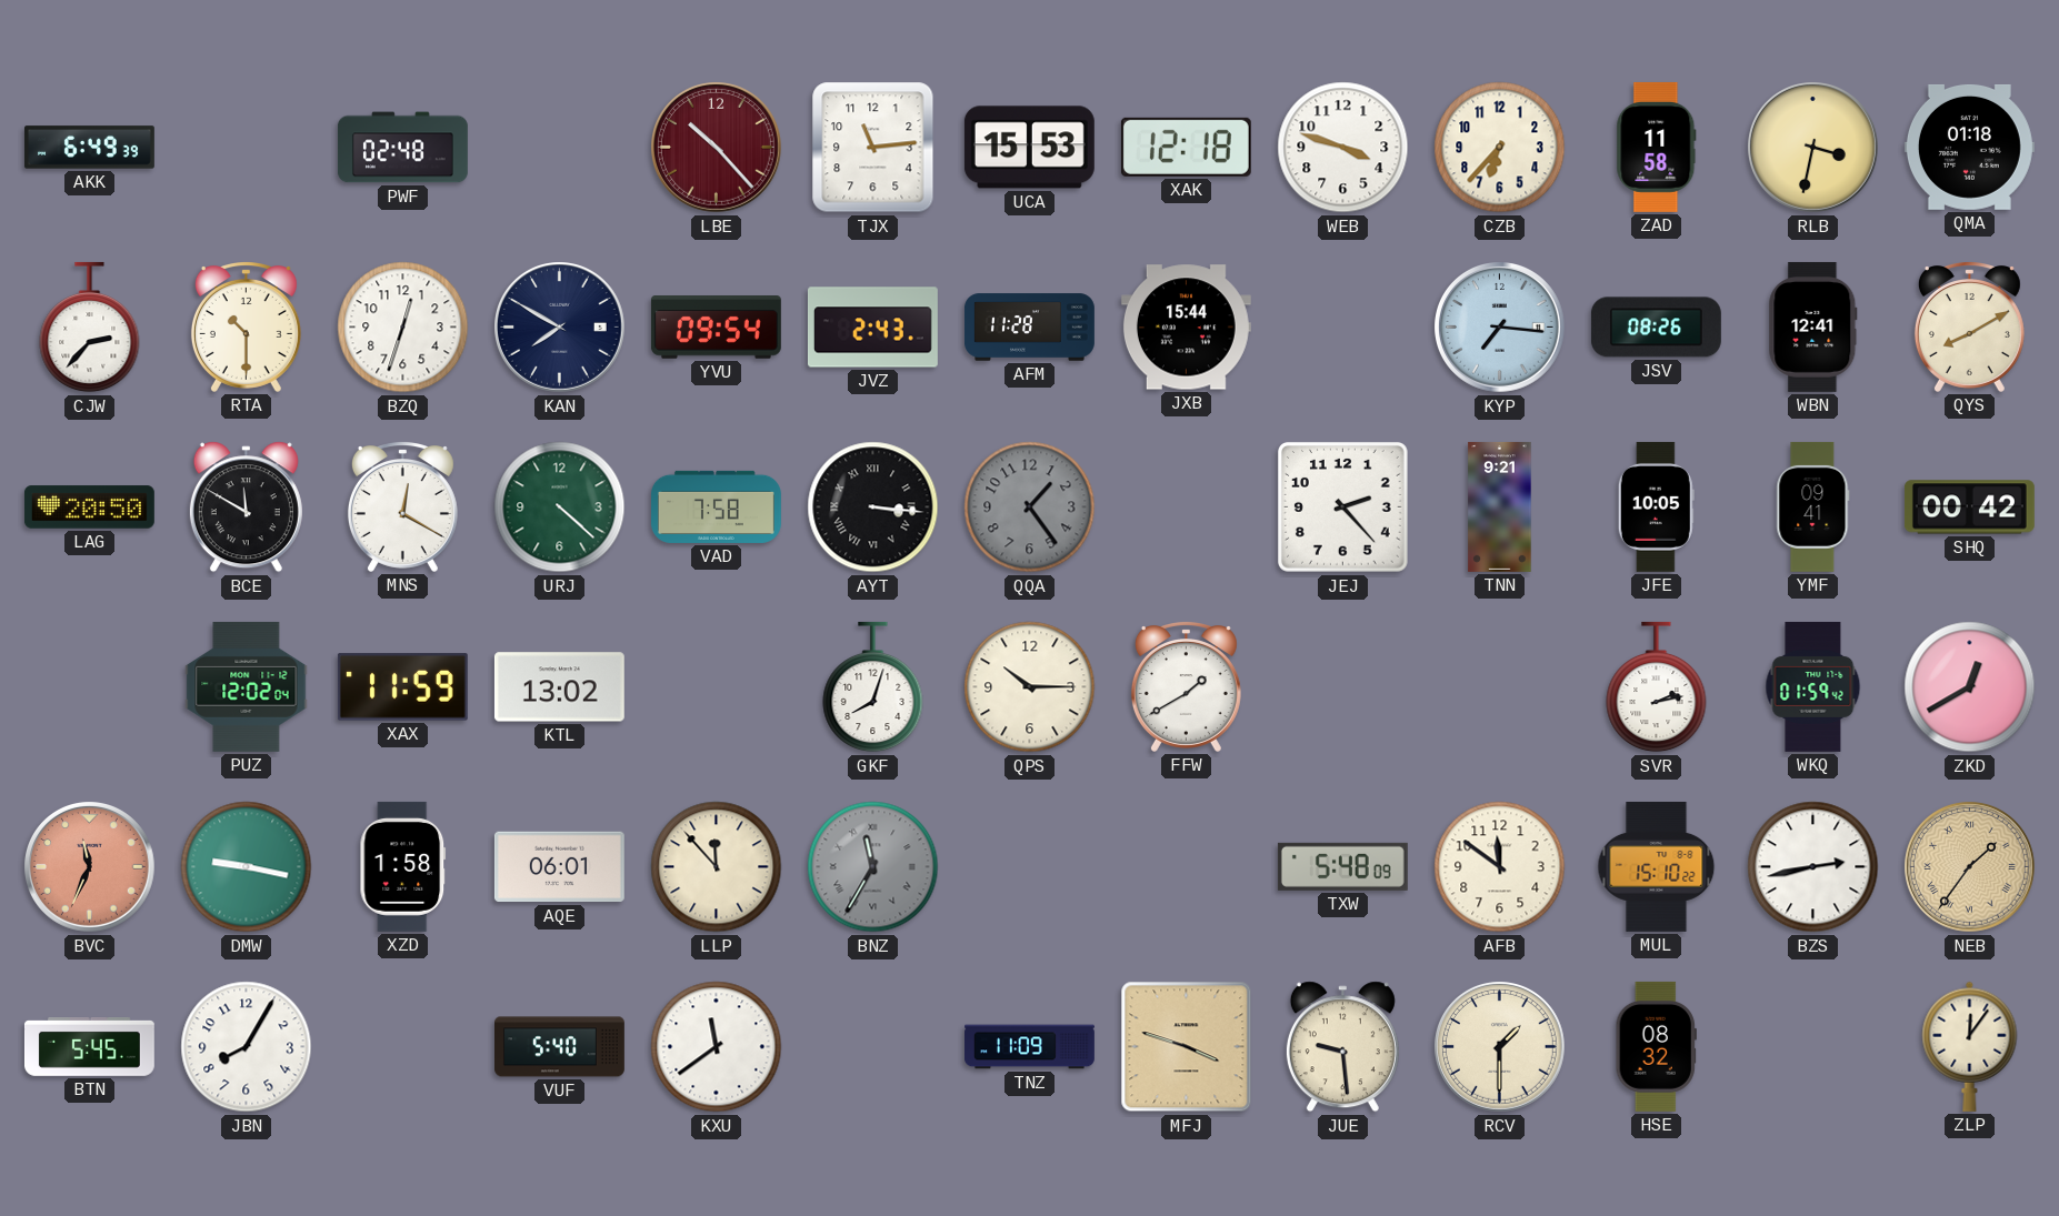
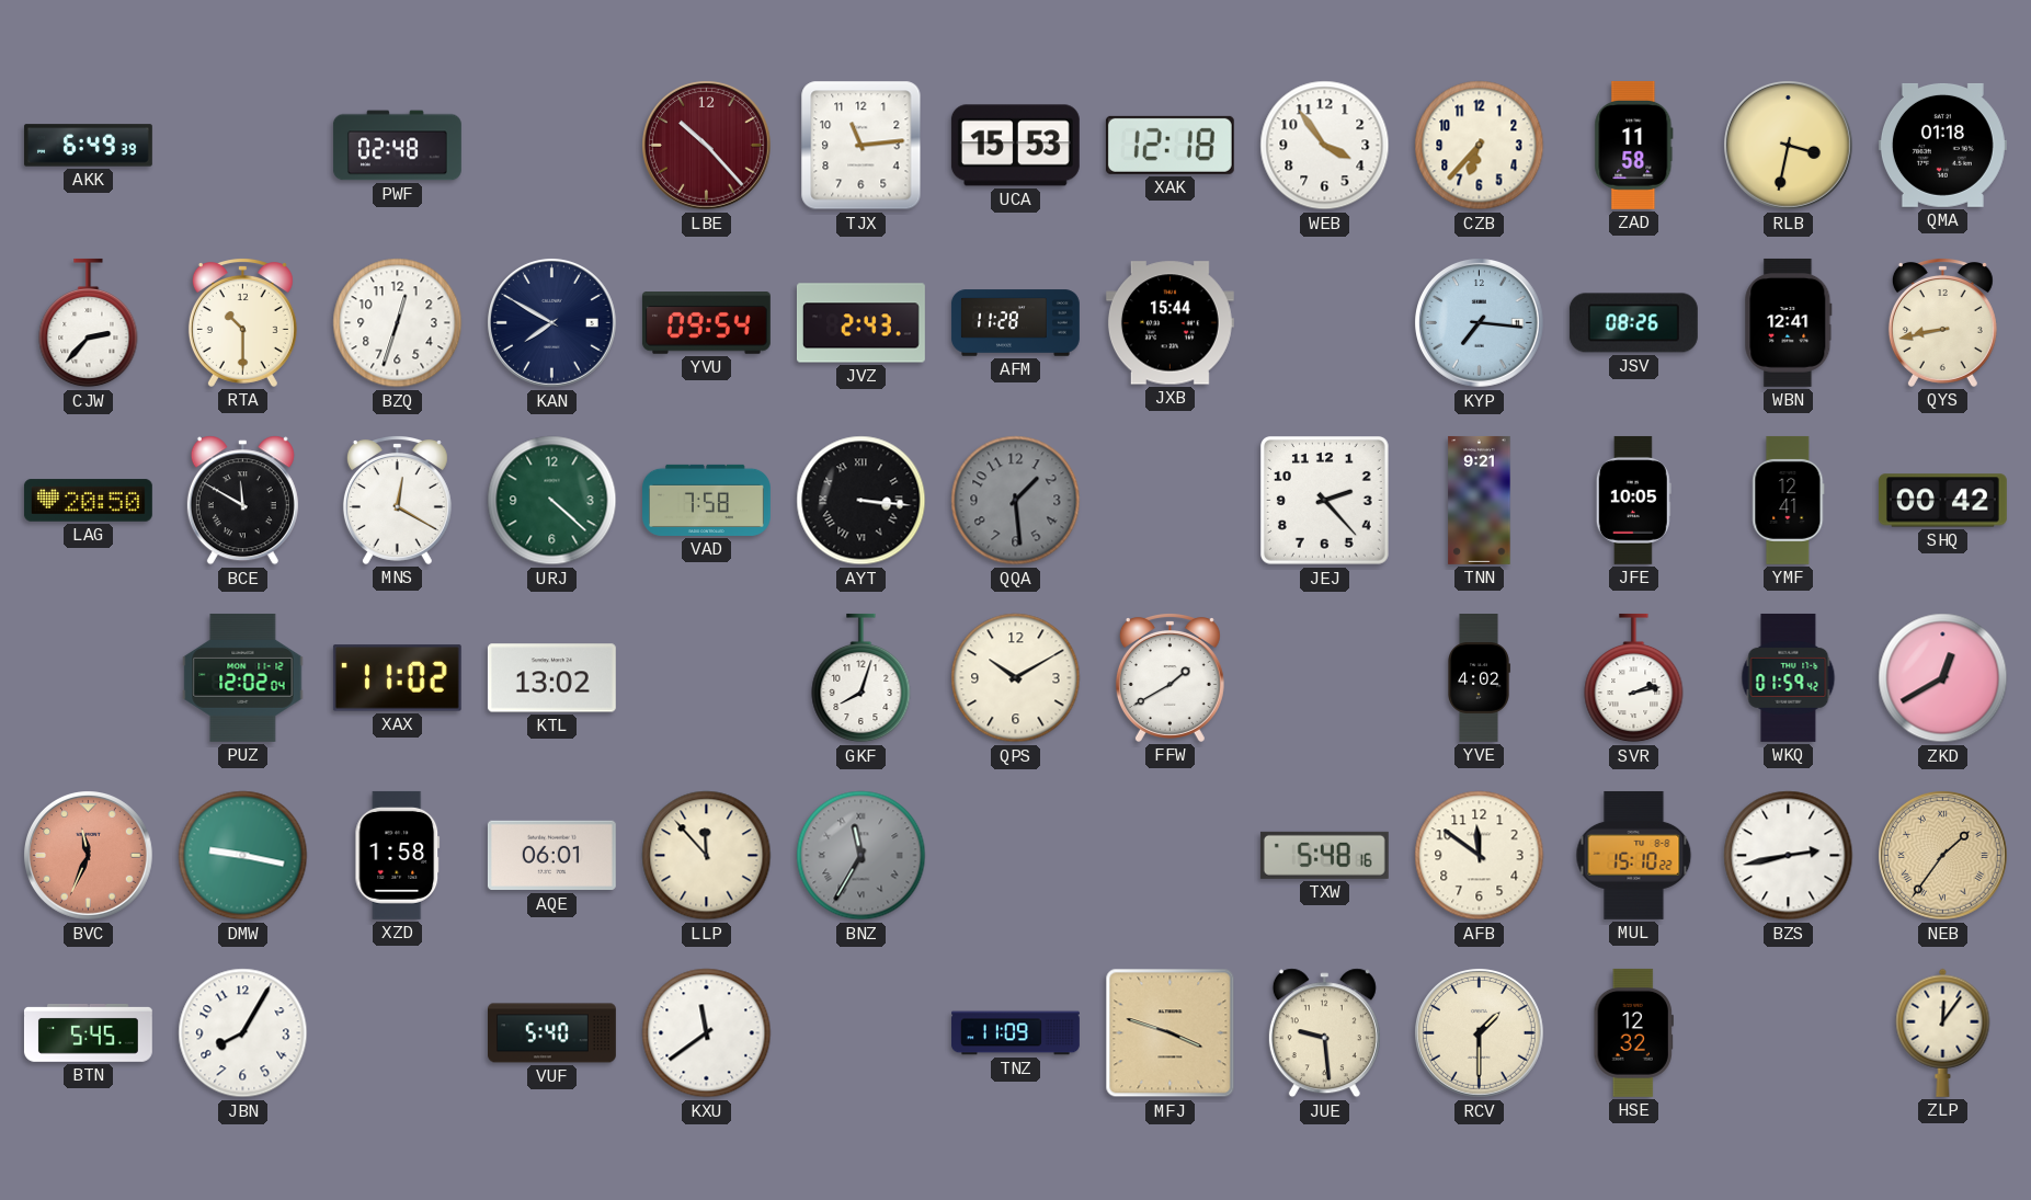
WEB: 3:48 -> 3:54 (1325, 146)
QYS: 8:10 -> 8:43 (1942, 323)
QQA: 1:24 -> 1:29 (1016, 501)
YMF: 09:41 -> 12:41 (1789, 500)
XAX: 11:59 -> 11:02 (397, 678)
QPS: 10:15 -> 10:10 (1016, 678)
YVE: none -> 4:02 (1479, 678)
TXW: 5:48:09 -> 5:48:16 (1324, 855)
HSE: 08:32 -> 12:32 (1633, 1032)
